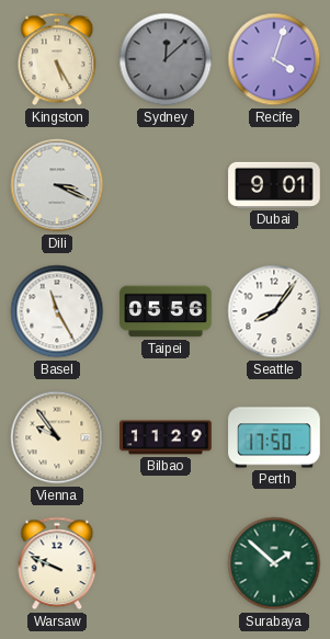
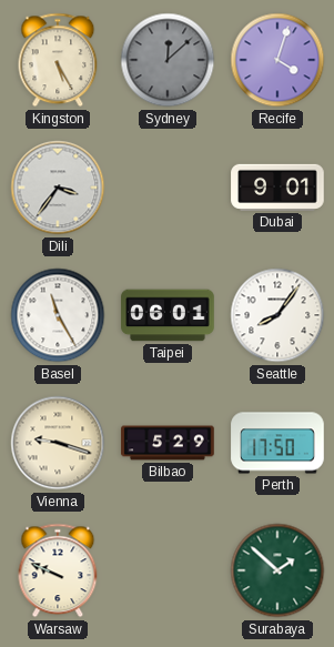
Dili: 3:19 -> 3:36 (58, 188)
Taipei: 05:56 -> 06:01 (168, 315)
Vienna: 9:54 -> 9:18 (58, 443)
Bilbao: 11:29 -> 5:29 (168, 443)
